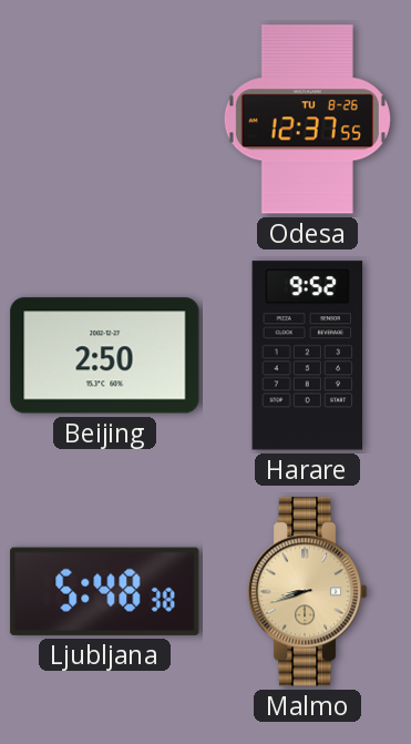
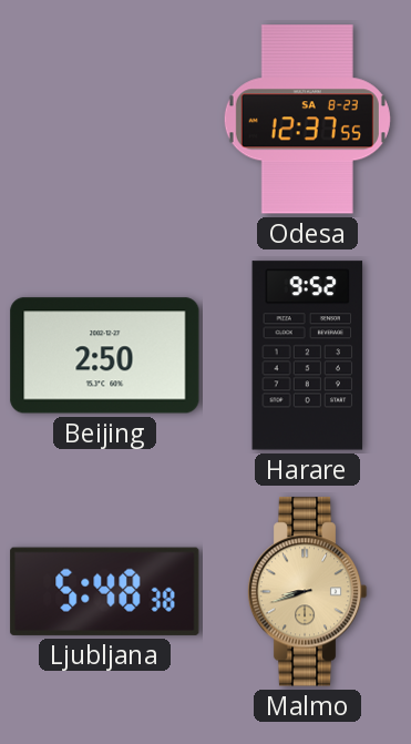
Odesa date: TU 8-26 -> SA 8-23 (307, 120)
